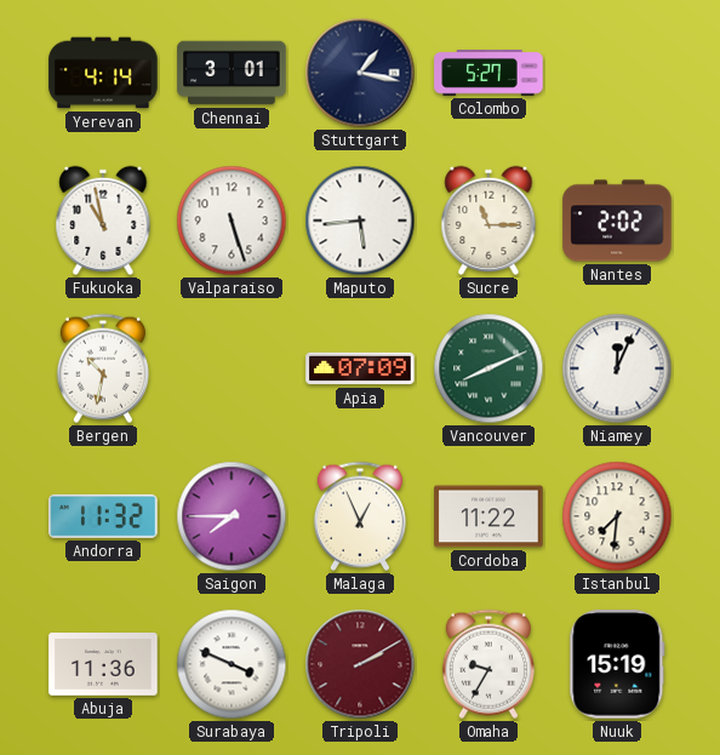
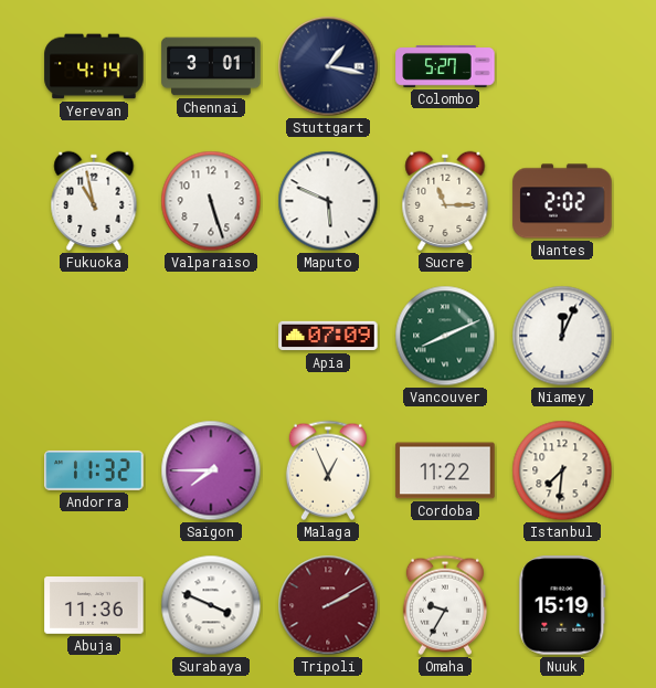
Maputo: 5:44 -> 5:49 (328, 201)
Bergen: 10:32 -> none (103, 368)
